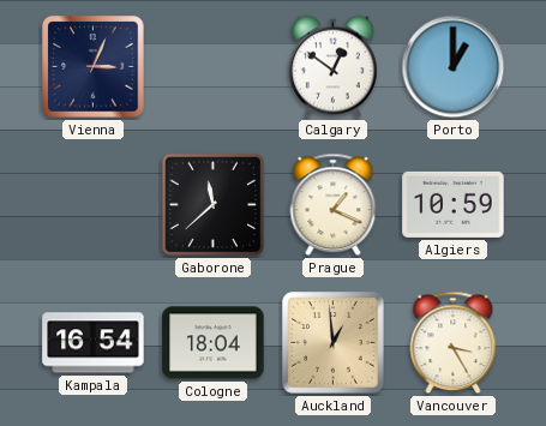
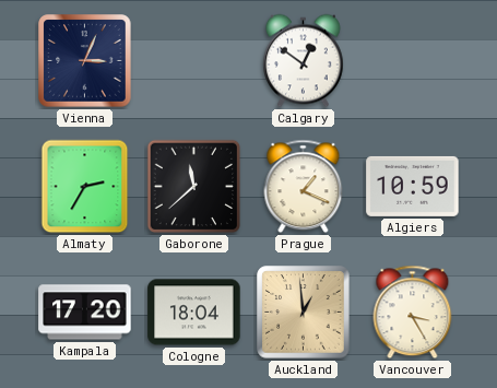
Porto: 1:00 -> none (454, 67)
Almaty: none -> 2:35 (85, 187)
Kampala: 16:54 -> 17:20 (85, 313)
